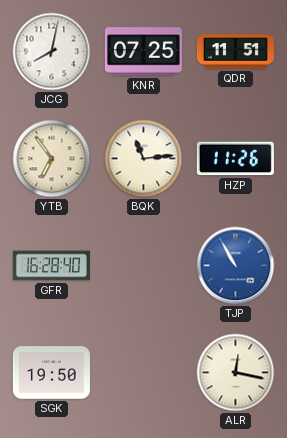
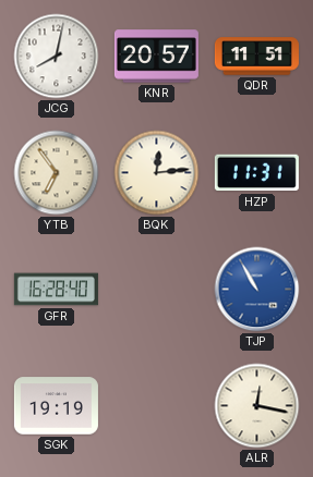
KNR: 07:25 -> 20:57 (156, 57)
BQK: 11:14 -> 12:14 (157, 173)
HZP: 11:26 -> 11:31 (256, 173)
SGK: 19:50 -> 19:19 (56, 406)
